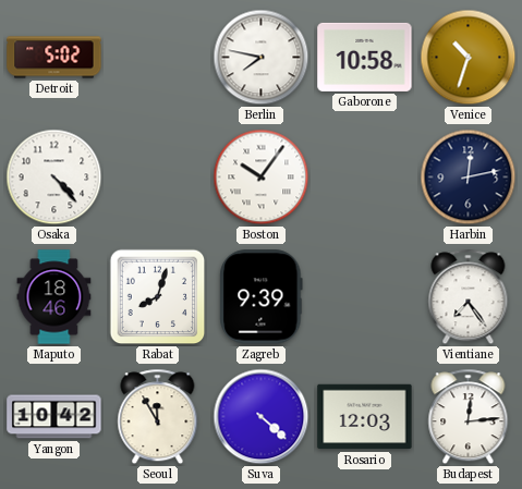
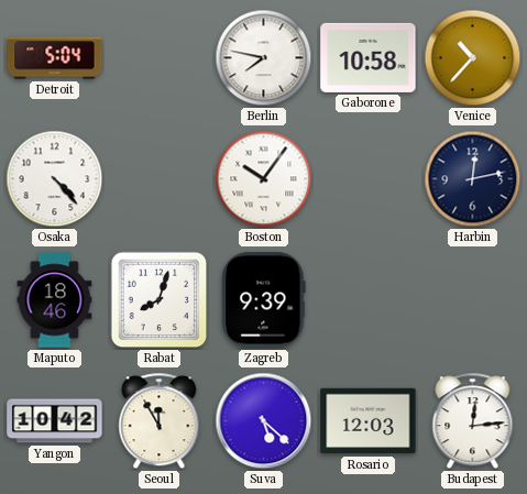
Detroit: 5:02 -> 5:04 (55, 58)
Venice: 10:33 -> 10:37 (473, 58)
Vientiane: 7:24 -> none (469, 297)
Suva: 4:22 -> 5:22 (264, 421)
